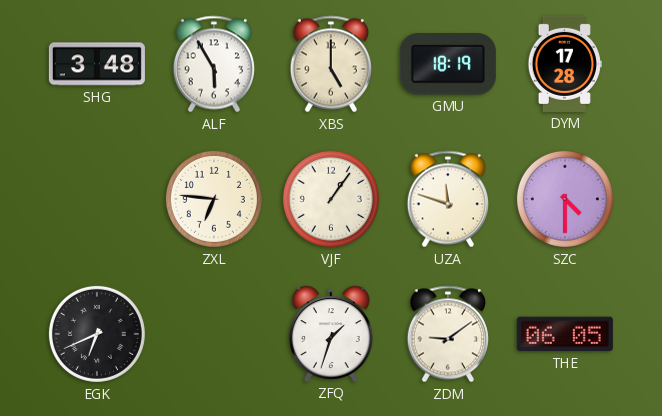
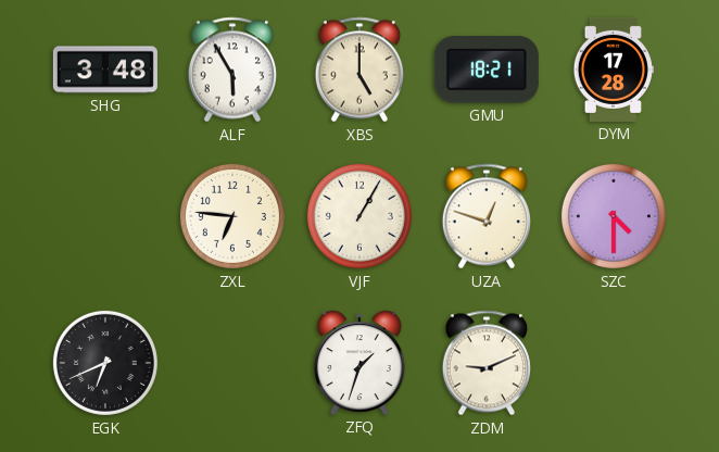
GMU: 18:19 -> 18:21 (487, 70)
VJF: 1:06 -> 1:05 (359, 216)
UZA: 11:48 -> 12:48 (485, 216)
ZDM: 9:09 -> 9:11 (485, 363)
THE: 06:05 -> none (565, 334)
